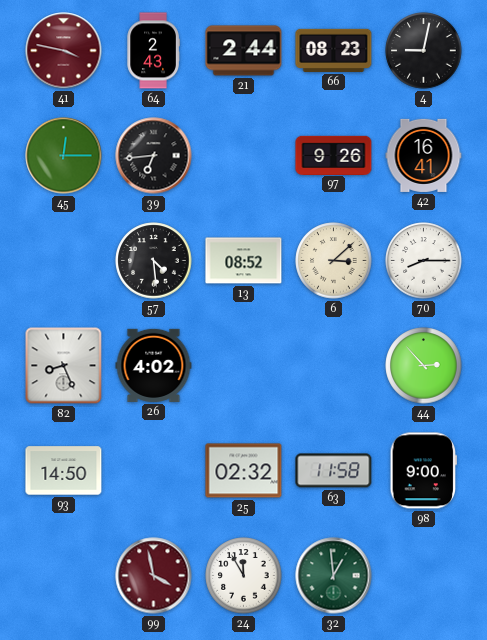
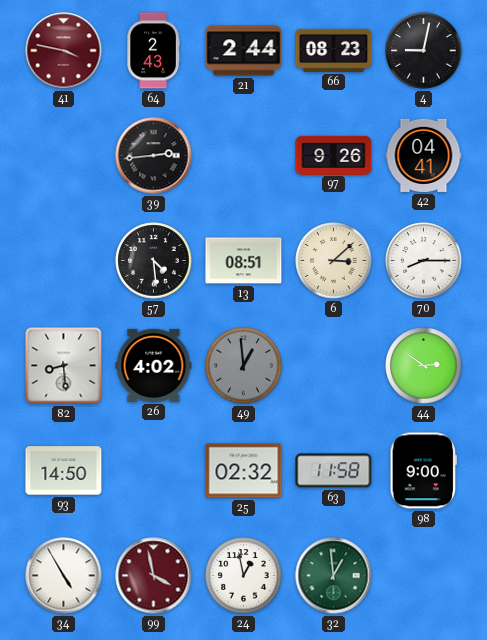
45: 12:15 -> none (64, 156)
39: 6:44 -> 2:44 (154, 156)
42: 16:41 -> 04:41 (424, 155)
13: 08:52 -> 08:51 (244, 261)
82: 8:26 -> 8:29 (64, 366)
49: none -> 12:59 (244, 366)
44: 2:53 -> 2:51 (424, 366)
34: none -> 4:55 (64, 576)
24: 11:55 -> 12:58 (244, 576)
